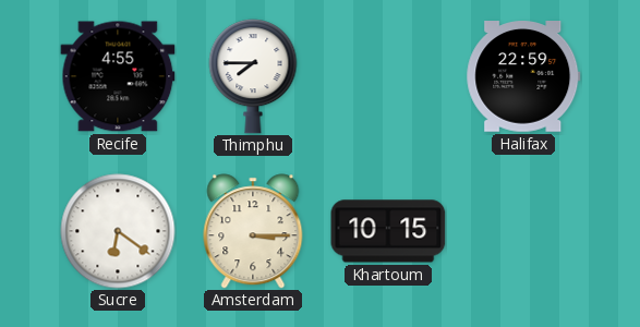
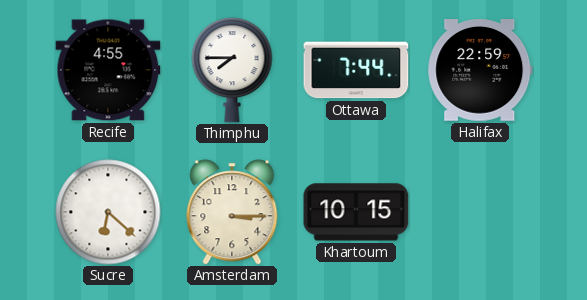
Ottawa: none -> 7:44 (356, 70)
Sucre: 6:21 -> 6:22 (108, 212)
